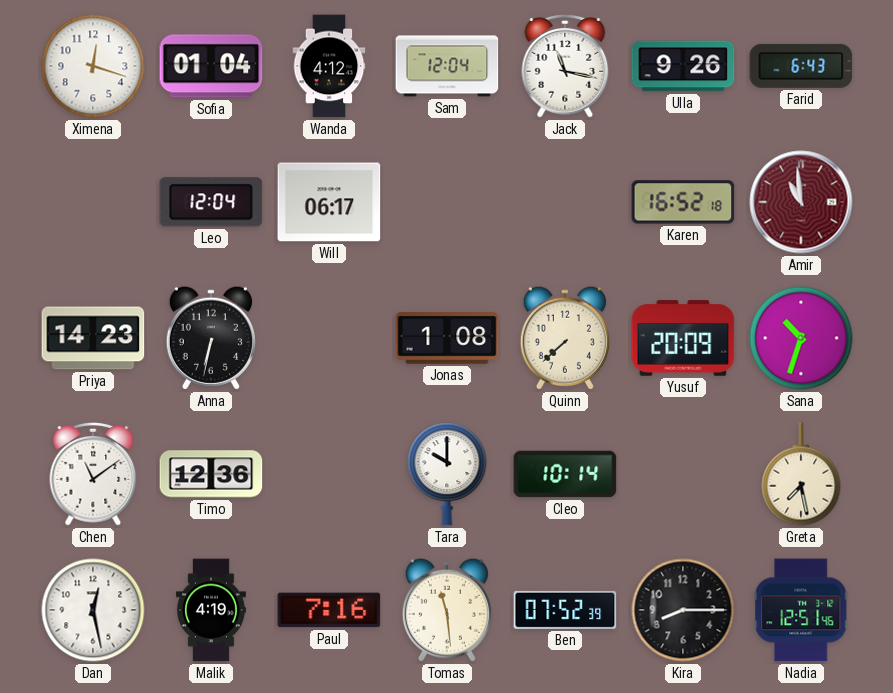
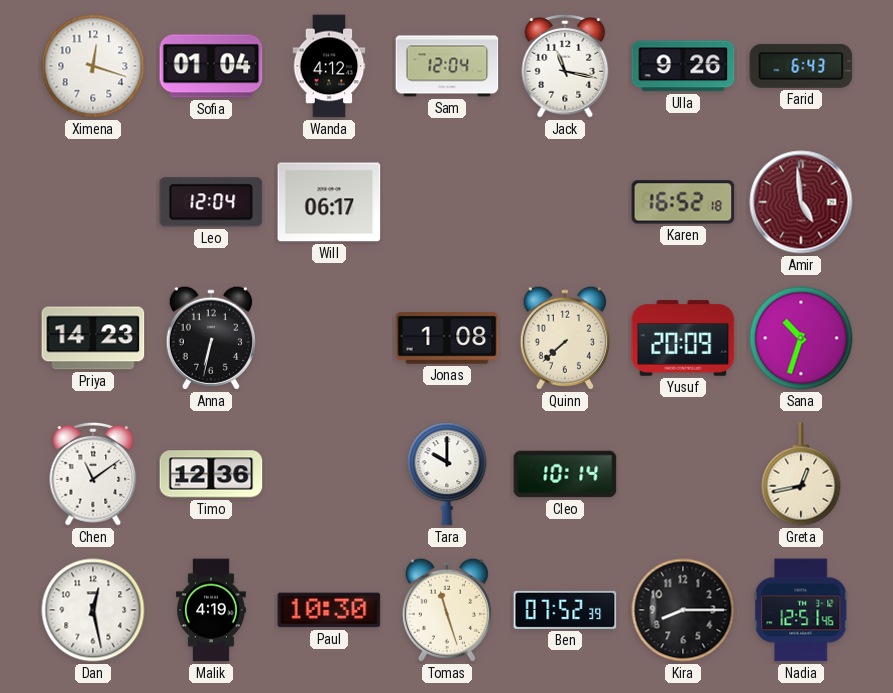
Amir: 10:59 -> 4:59 (801, 202)
Greta: 7:28 -> 12:43 (801, 474)
Paul: 7:16 -> 10:30 (329, 610)
Tomas: 11:29 -> 11:27 (447, 610)
